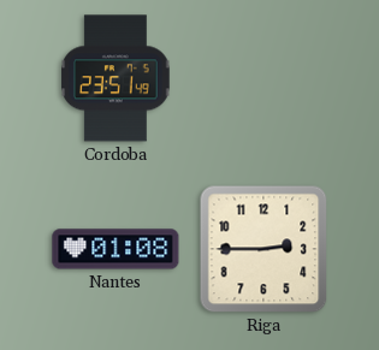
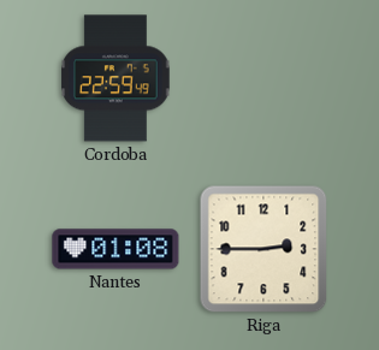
Cordoba: 23:51 -> 22:59 (116, 78)
